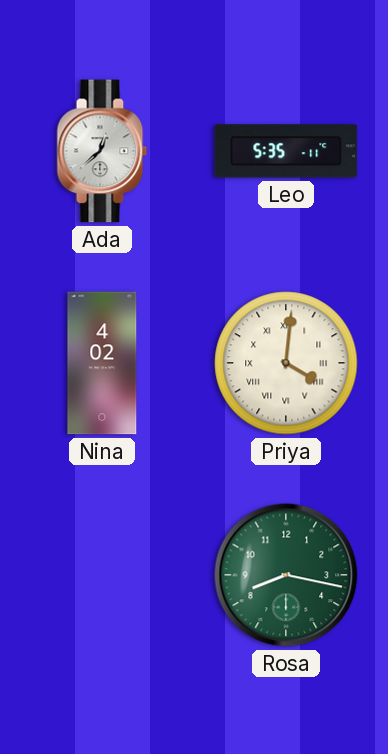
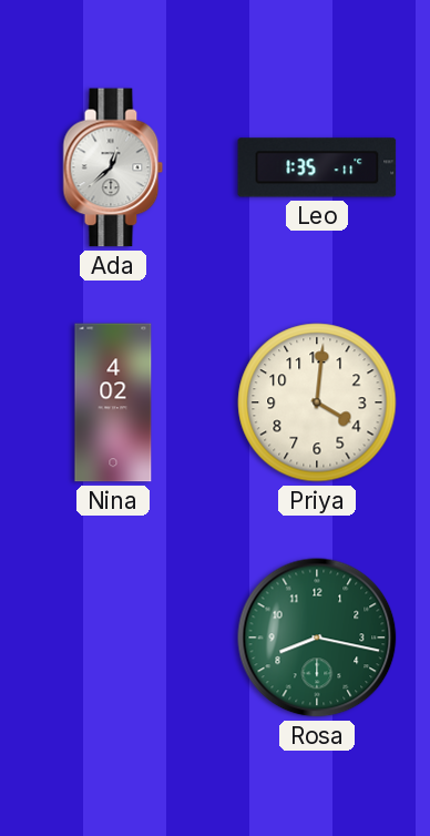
Leo: 5:35 -> 1:35 (317, 167)
Priya numerals: Roman -> Arabic (317, 402)
